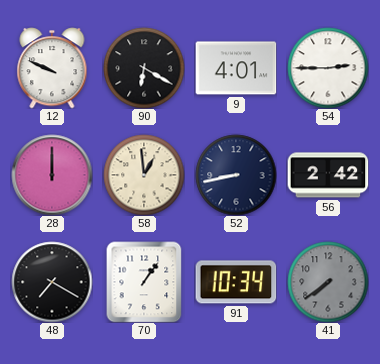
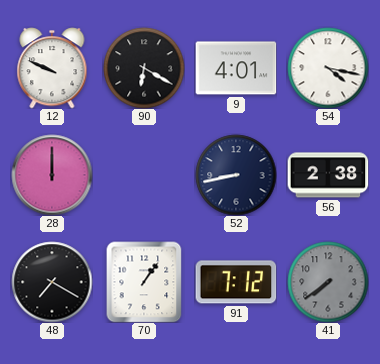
54: 2:45 -> 4:17 (328, 68)
58: 12:59 -> none (144, 175)
56: 2:42 -> 2:38 (328, 175)
91: 10:34 -> 7:12 (236, 282)
